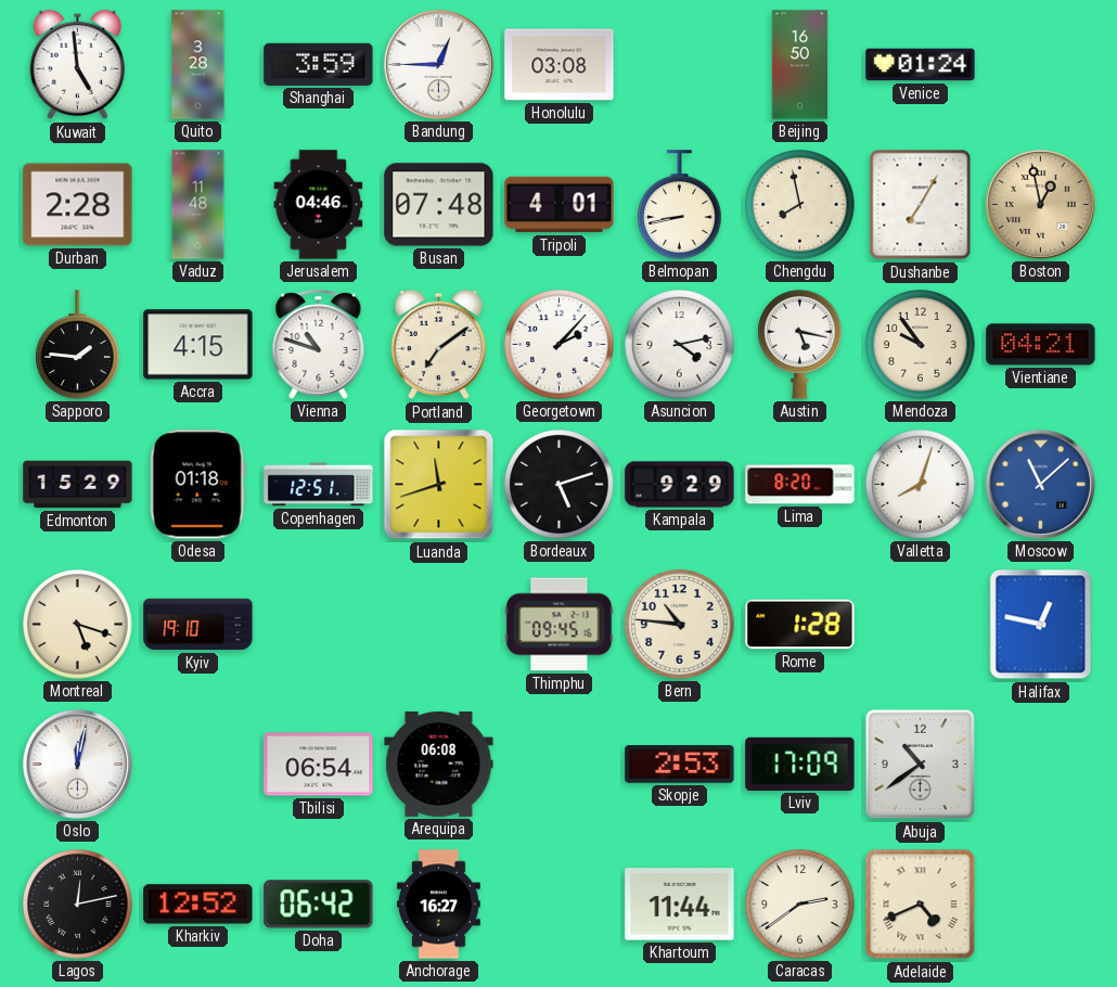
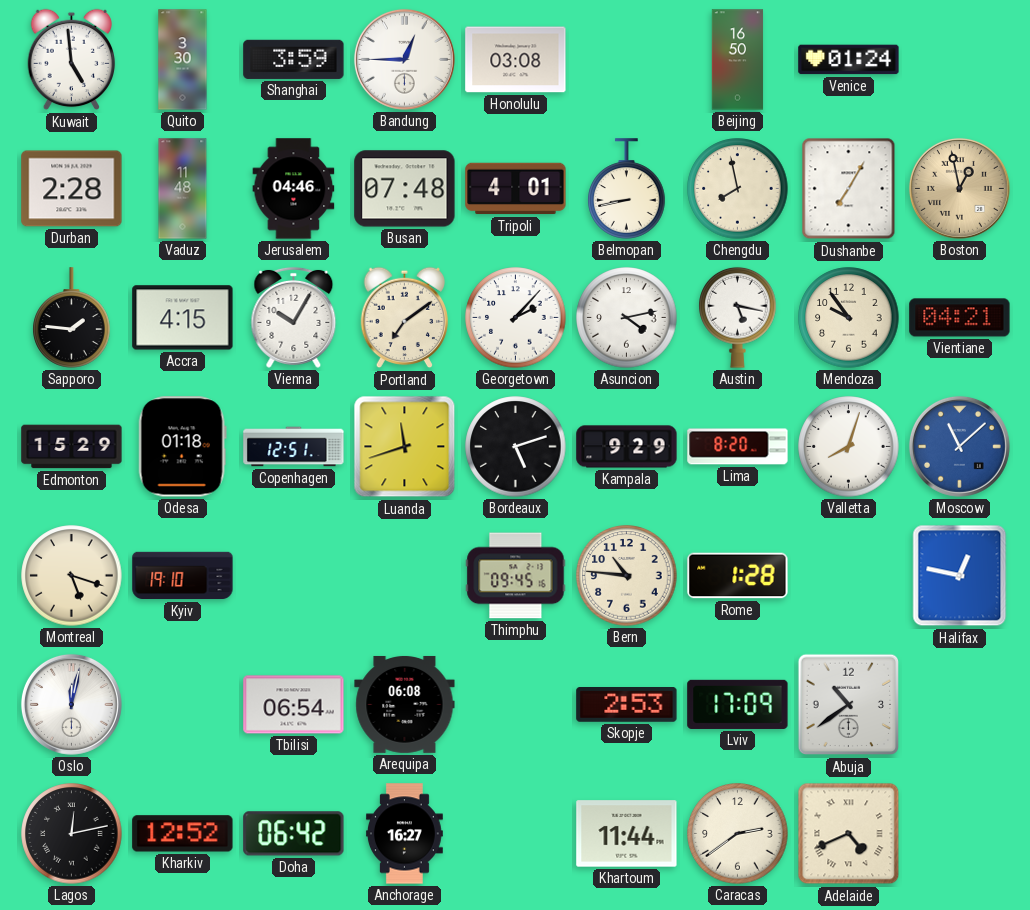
Quito: 3:28 -> 3:30 (183, 60)
Vienna: 10:48 -> 10:05 (294, 317)
